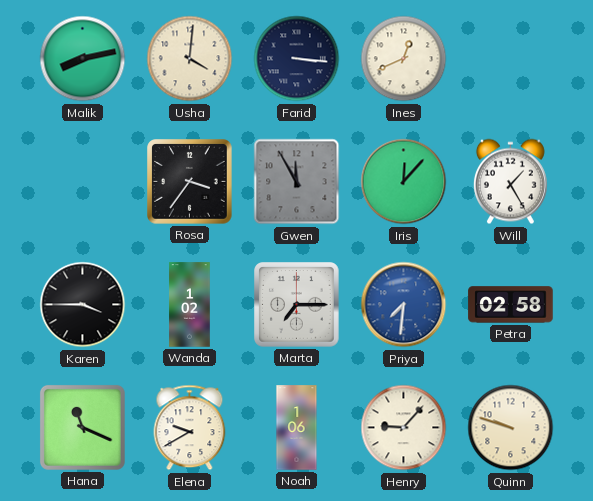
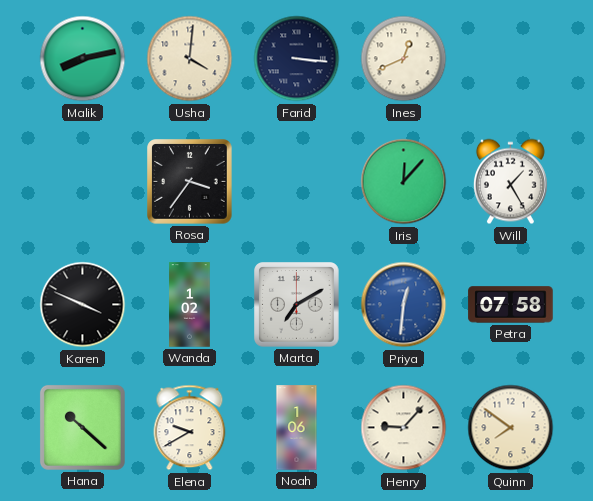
Gwen: 11:55 -> none (297, 182)
Karen: 3:45 -> 3:49 (83, 305)
Marta: 7:15 -> 7:10 (297, 305)
Priya: 7:31 -> 12:31 (404, 305)
Petra: 02:58 -> 07:58 (511, 305)
Hana: 11:19 -> 10:22 (82, 427)
Quinn: 9:48 -> 7:51 (511, 428)
